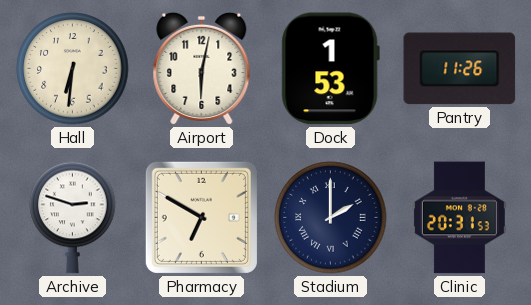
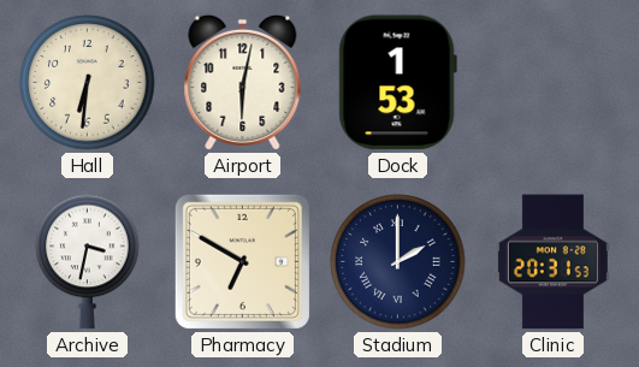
Pantry: 11:26 -> none (460, 69)
Archive: 2:48 -> 3:32 (88, 261)
